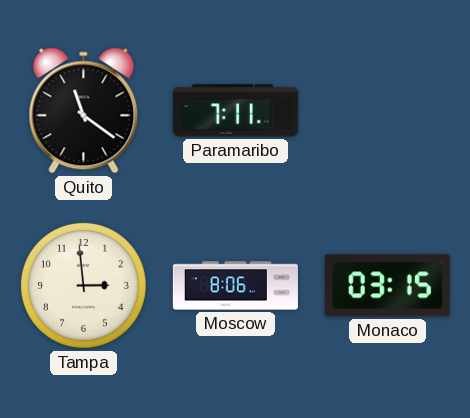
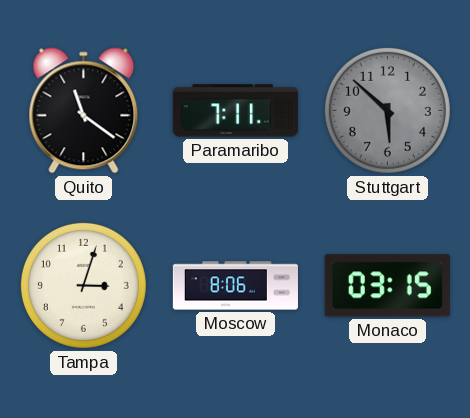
Stuttgart: none -> 5:52 (387, 110)
Tampa: 2:59 -> 3:03 (83, 285)
